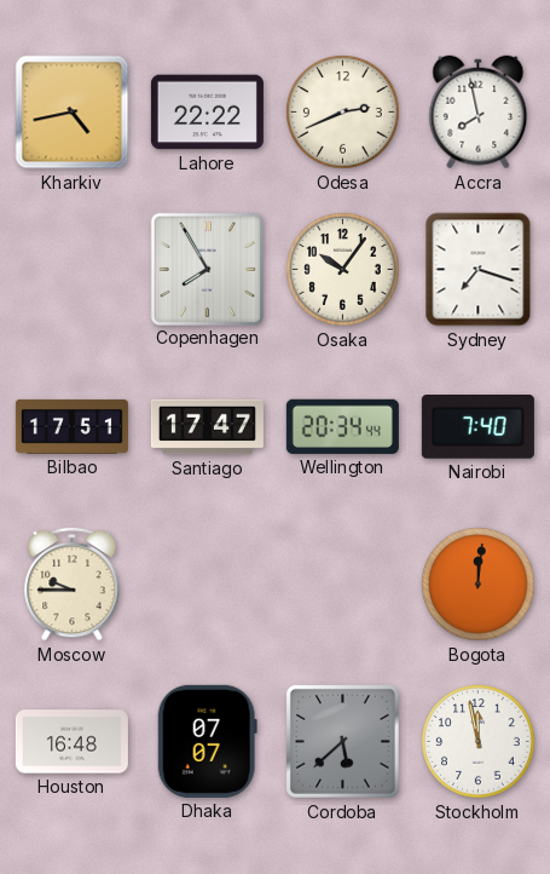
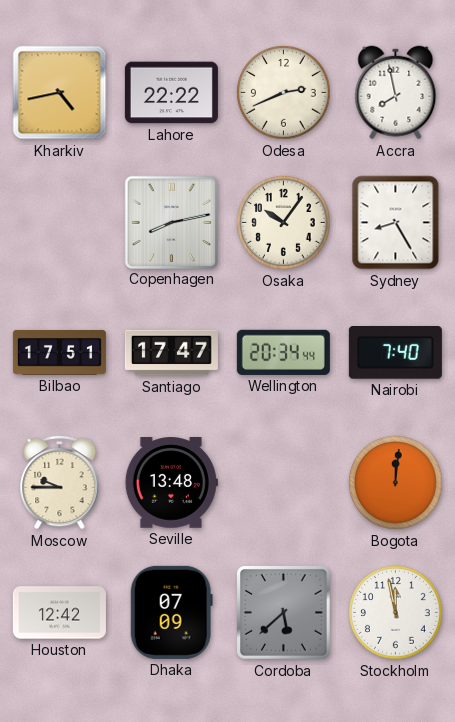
Copenhagen: 7:55 -> 8:13 (171, 222)
Sydney: 7:18 -> 8:25 (396, 223)
Seville: none -> 13:48 (171, 483)
Houston: 16:48 -> 12:42 (59, 613)
Dhaka: 07:07 -> 07:09 (171, 612)
